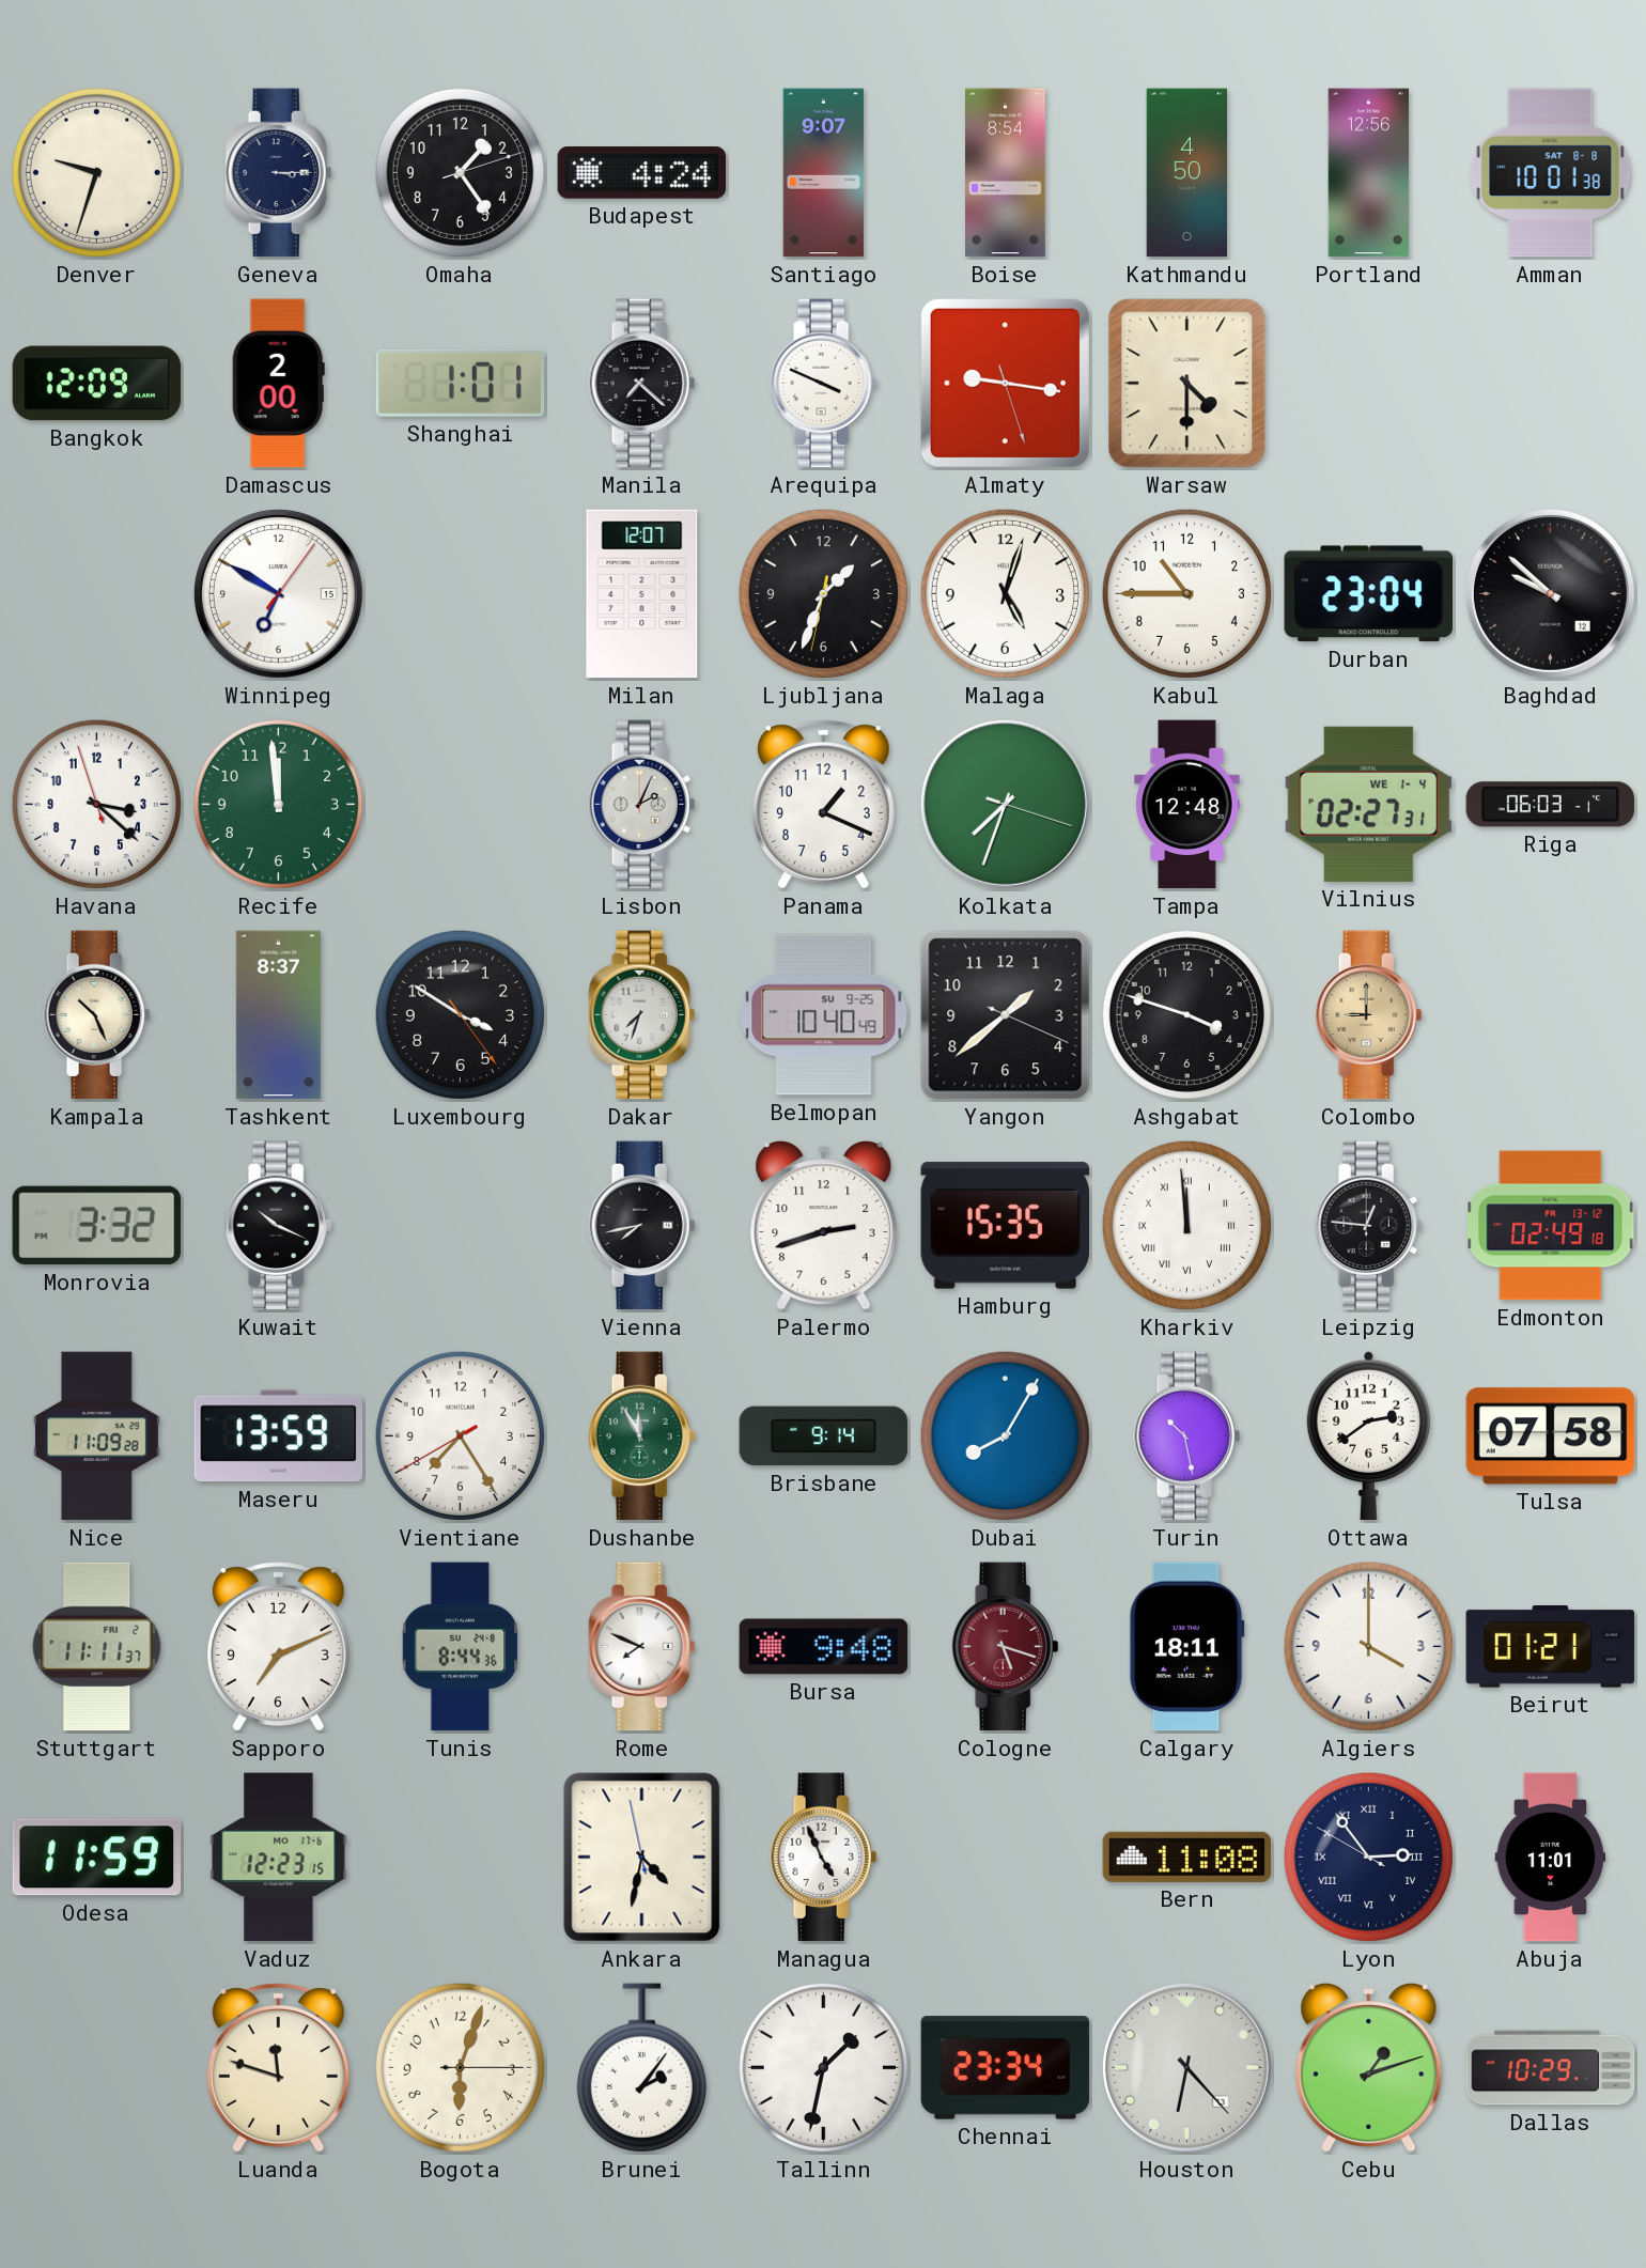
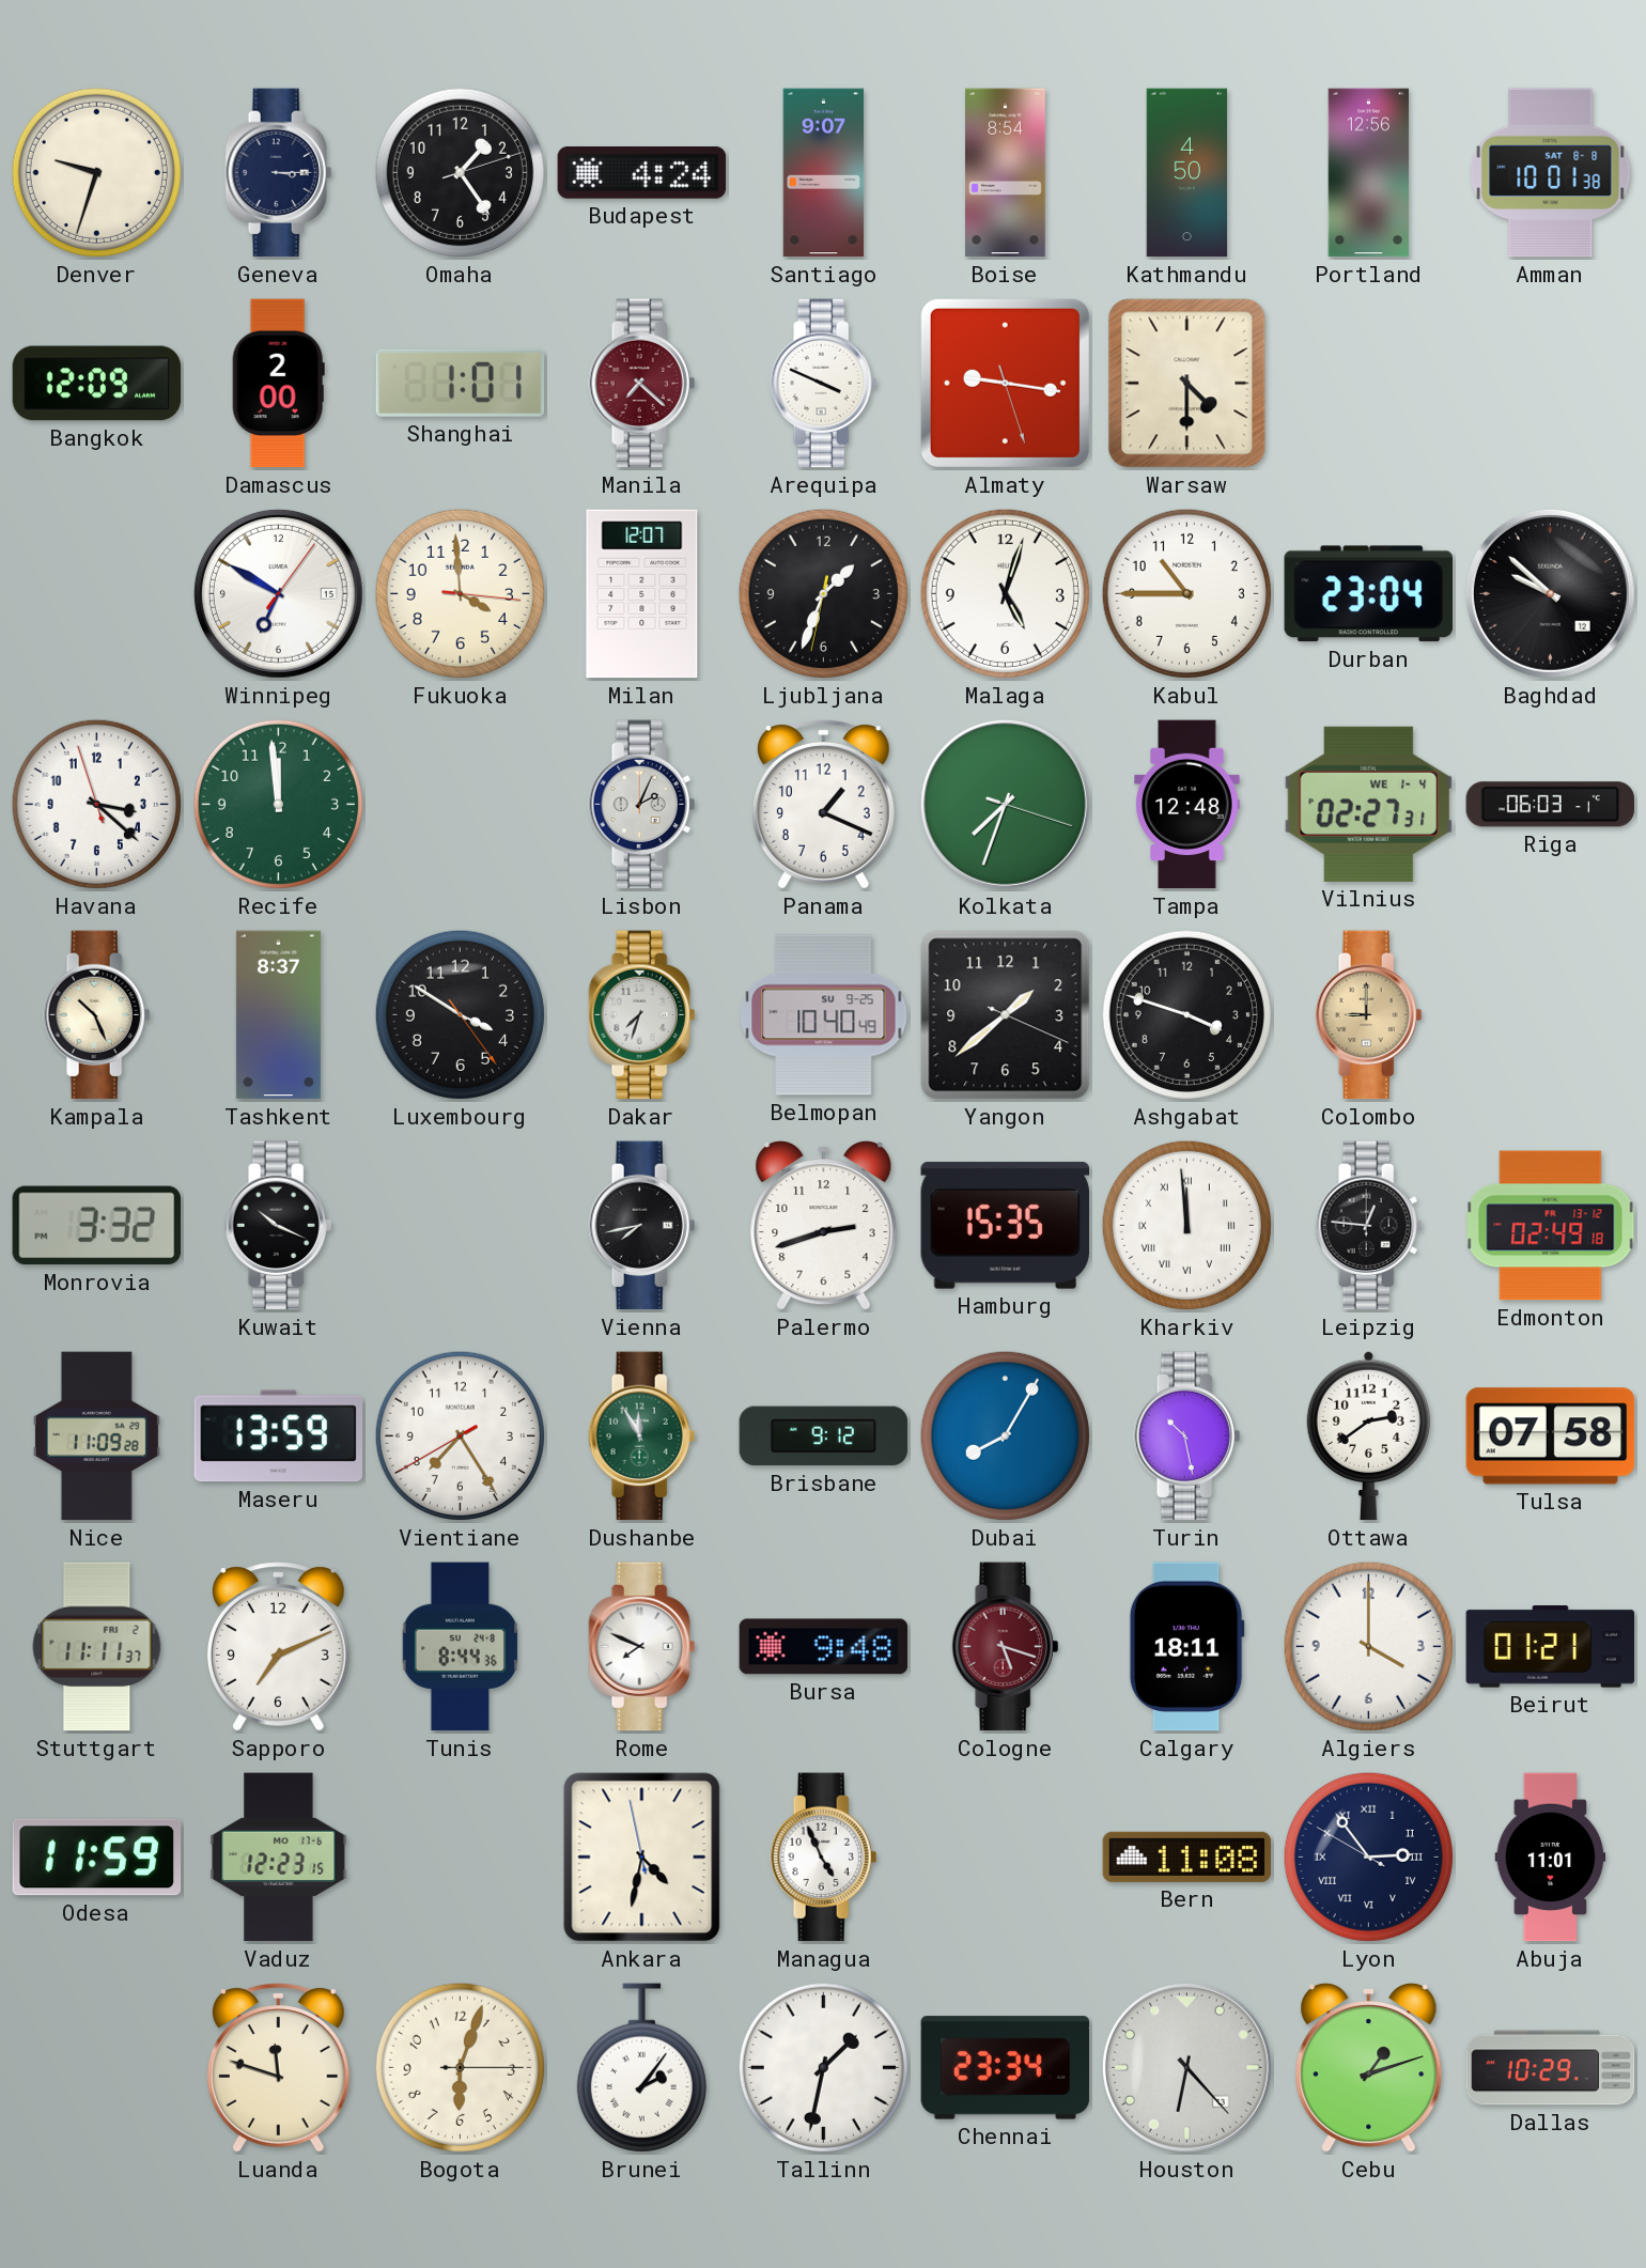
Manila dial: black -> burgundy (642, 384)
Fukuoka: none -> 3:59 (460, 593)
Brisbane: 9:14 -> 9:12 (824, 1436)
